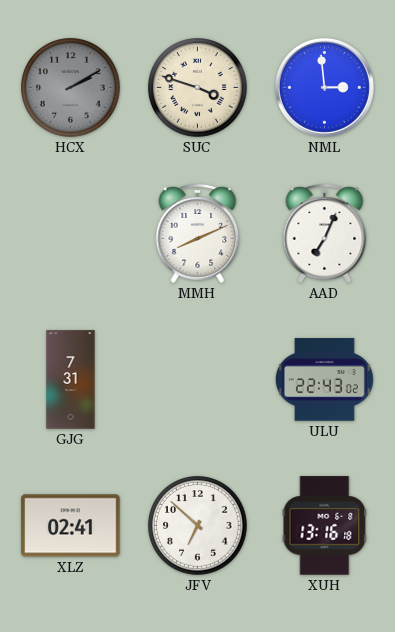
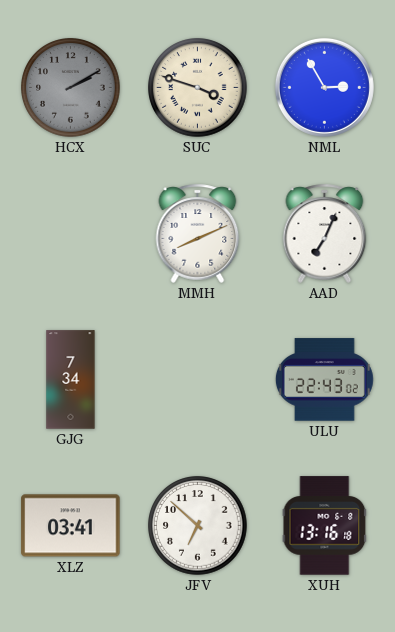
NML: 2:59 -> 2:55 (324, 87)
GJG: 7:31 -> 7:34 (71, 380)
XLZ: 02:41 -> 03:41 (71, 526)
